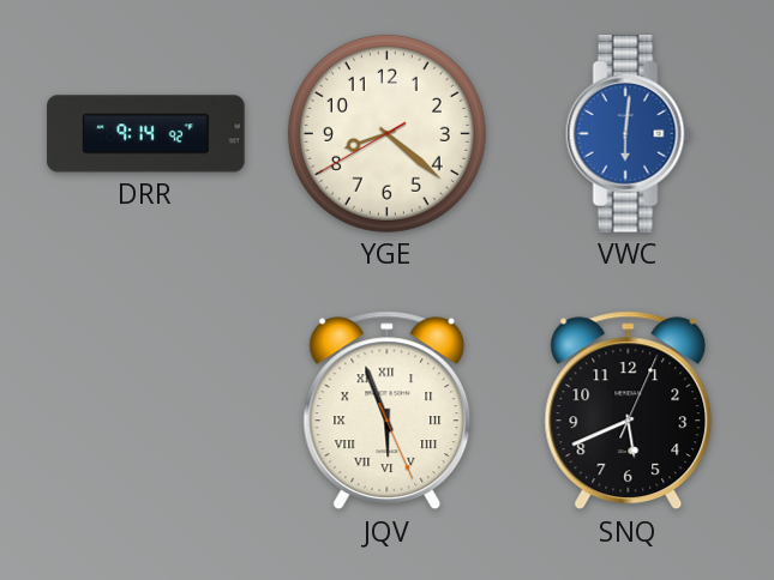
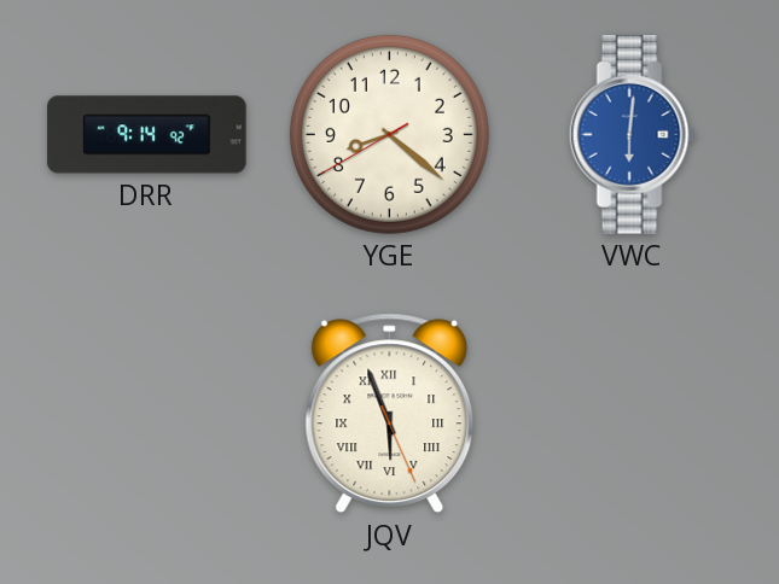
SNQ: 5:41 -> none (629, 411)
